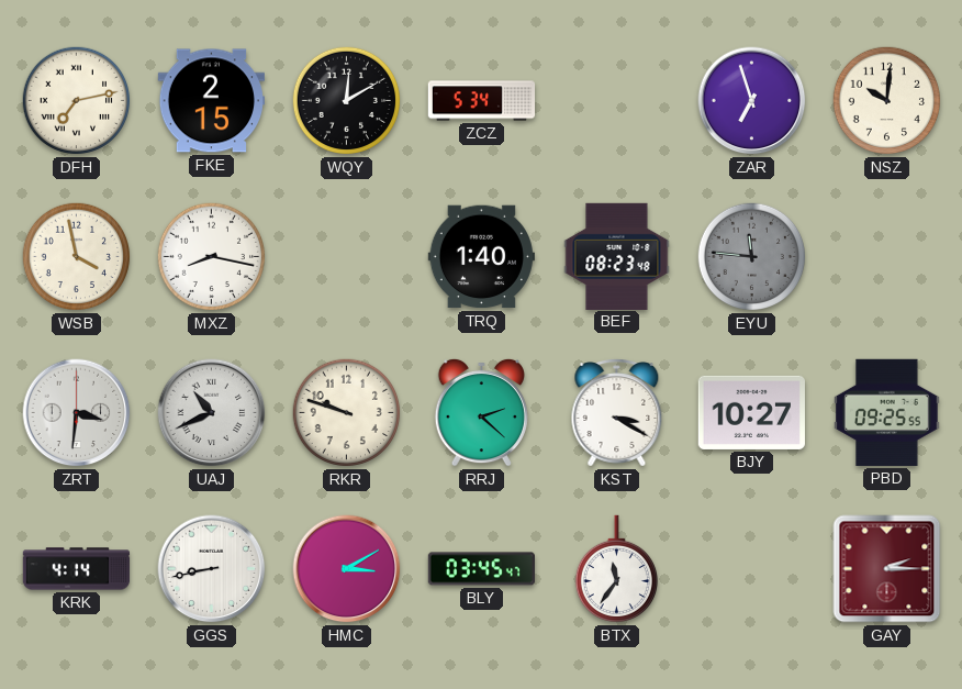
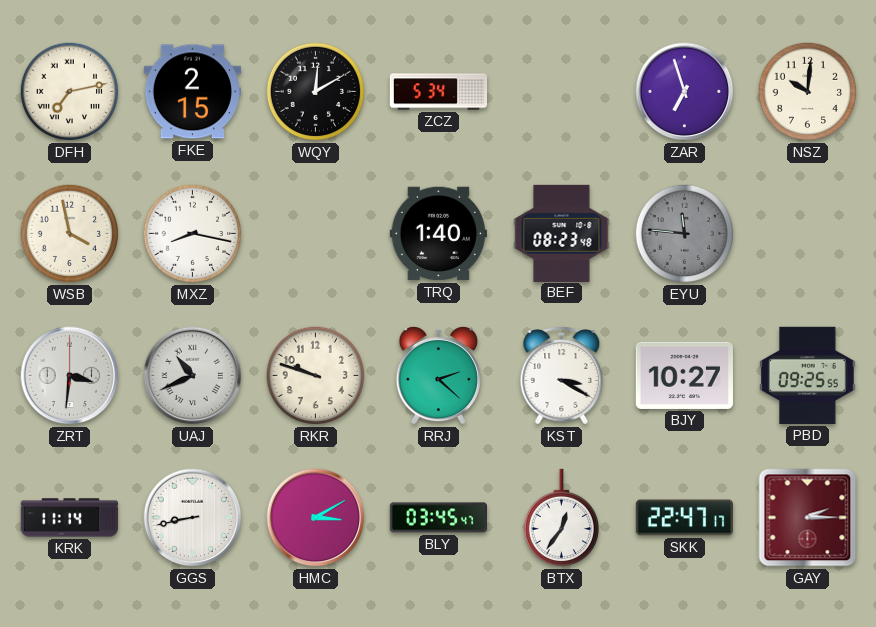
KRK: 4:14 -> 11:14 (70, 518)
BTX: 11:36 -> 12:36 (561, 518)
SKK: none -> 22:47 (684, 518)
